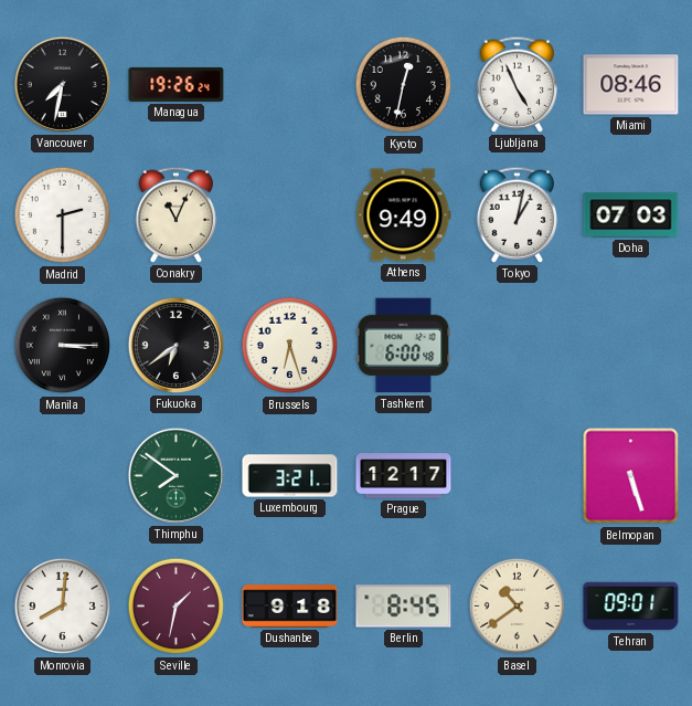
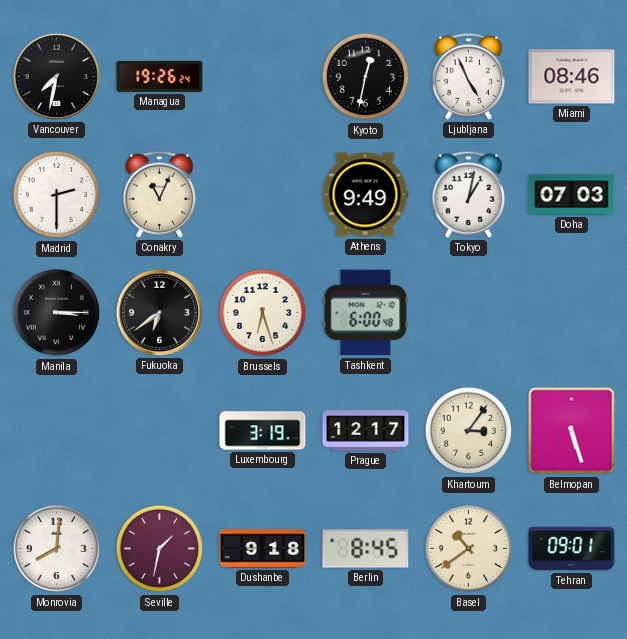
Thimphu: 7:51 -> none (175, 475)
Luxembourg: 3:21 -> 3:19 (263, 431)
Khartoum: none -> 3:06 (469, 431)
